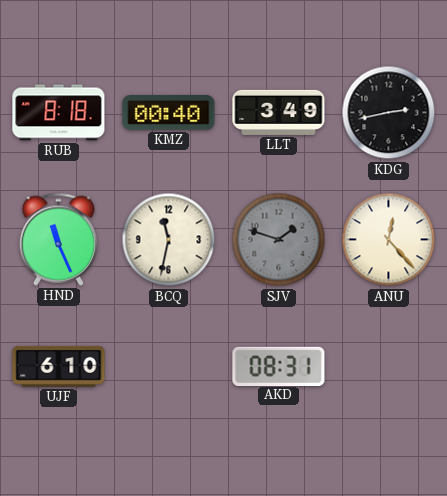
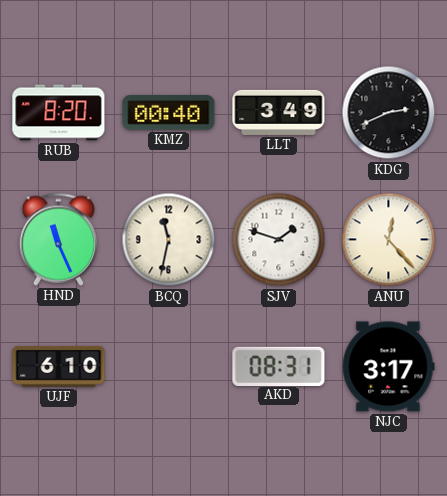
RUB: 8:18 -> 8:20 (59, 113)
KDG: 2:43 -> 2:41 (389, 113)
SJV dial: grey -> white (279, 240)
NJC: none -> 3:17 (389, 367)
